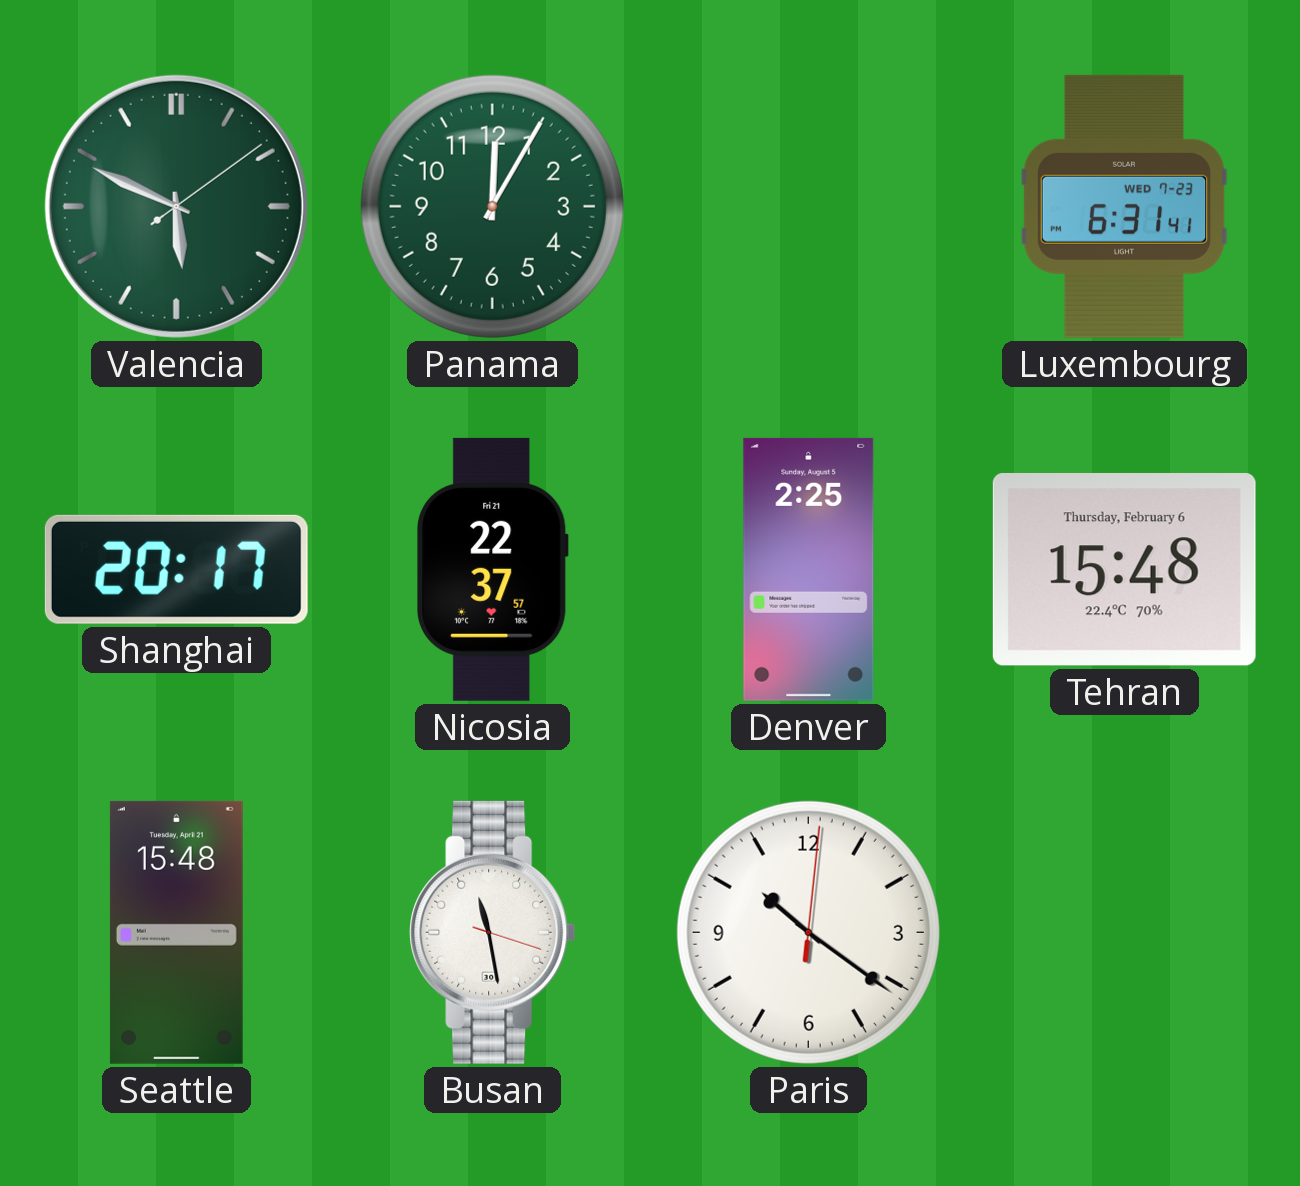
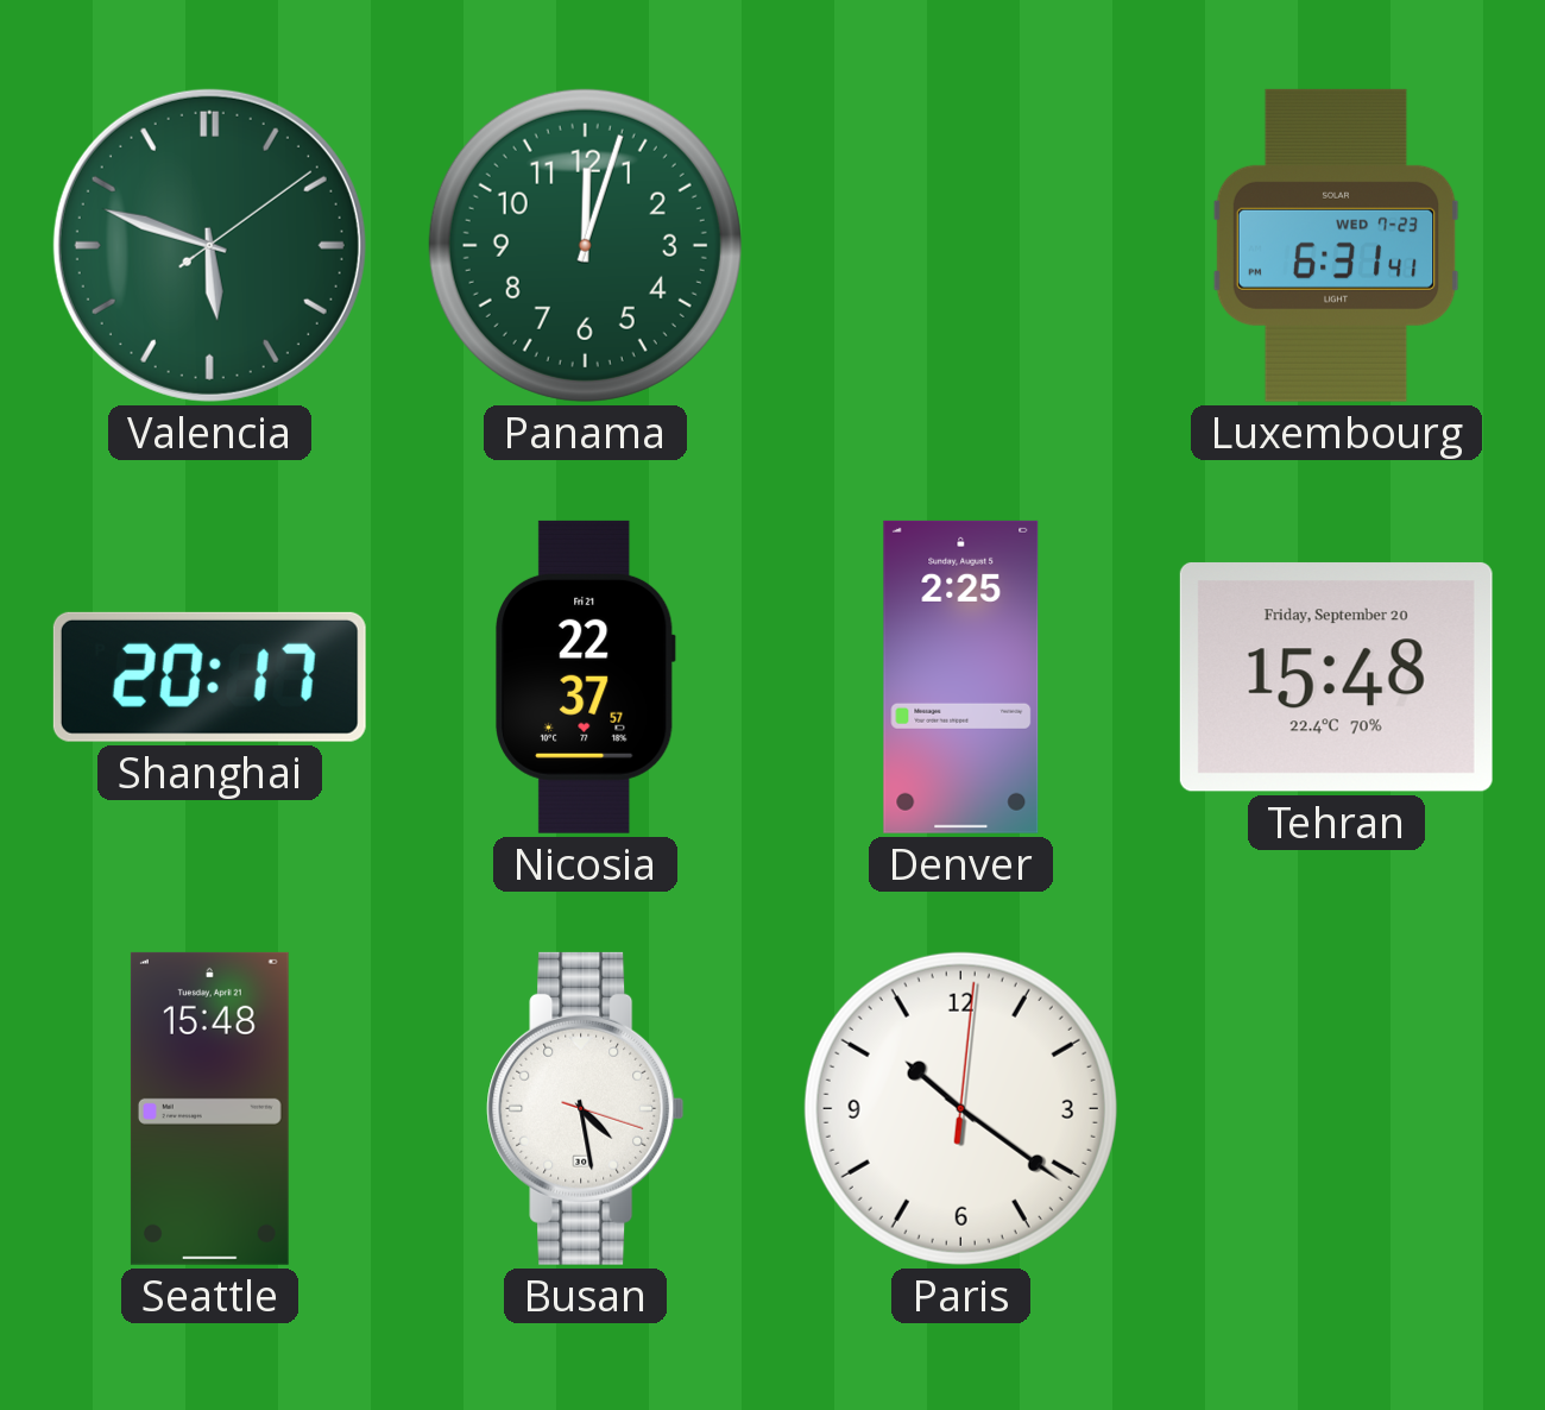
Valencia: 5:49 -> 5:48 (209, 245)
Panama: 12:05 -> 12:03 (585, 245)
Tehran date: Thursday, February 6 -> Friday, September 20 (1336, 676)
Busan: 11:28 -> 4:28 (586, 1108)
